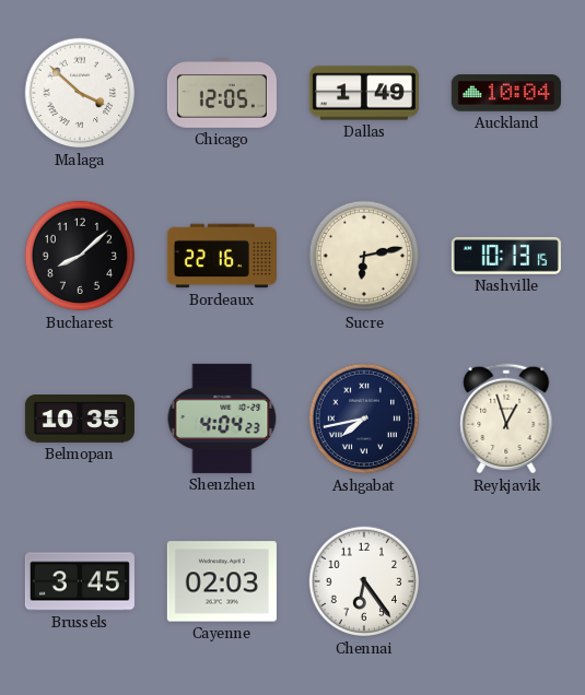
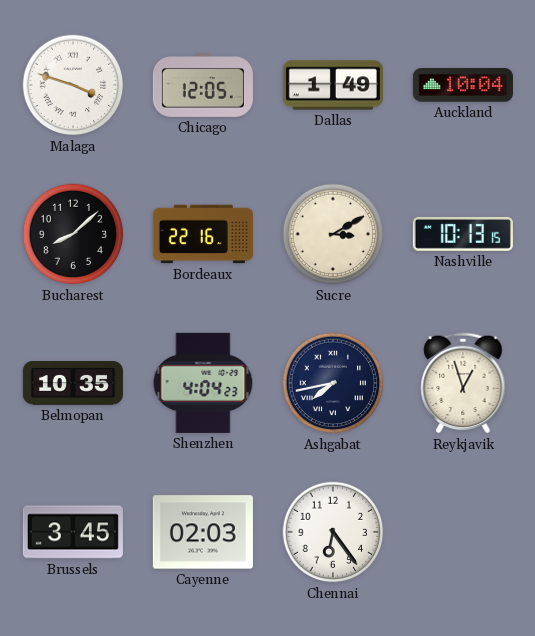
Malaga: 3:52 -> 3:48 (73, 85)
Sucre: 6:13 -> 3:10 (333, 234)
